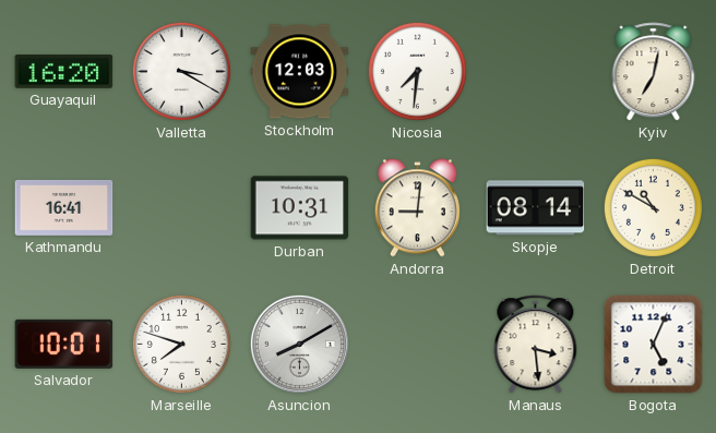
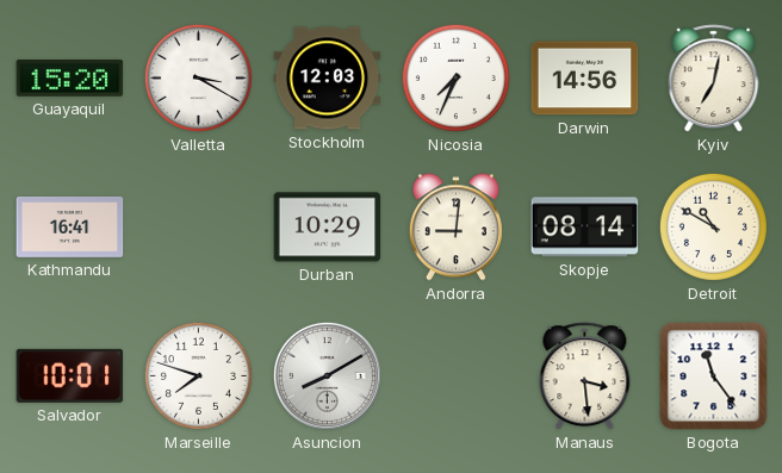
Guayaquil: 16:20 -> 15:20 (70, 77)
Nicosia: 7:31 -> 7:34 (455, 77)
Darwin: none -> 14:56 (585, 79)
Durban: 10:31 -> 10:29 (328, 228)
Bogota: 5:04 -> 11:24 (714, 376)
